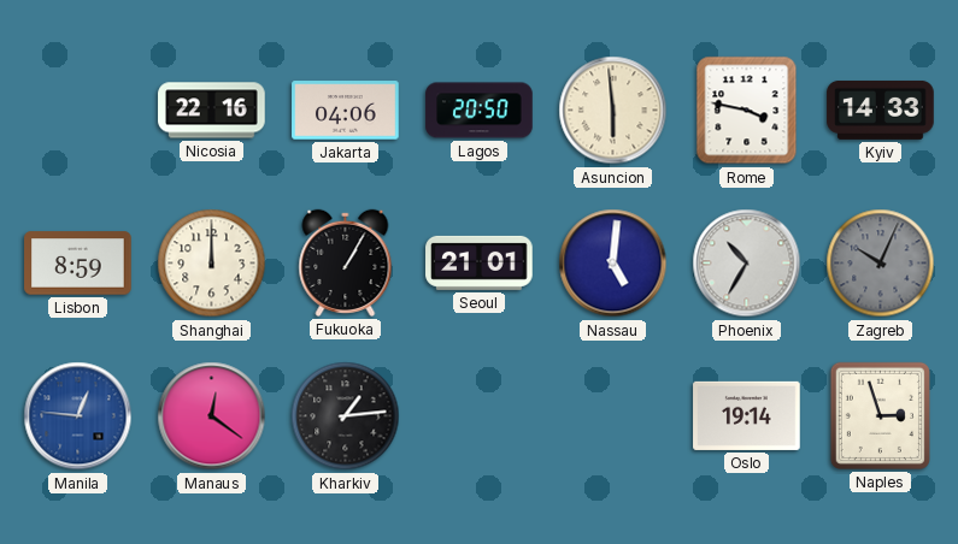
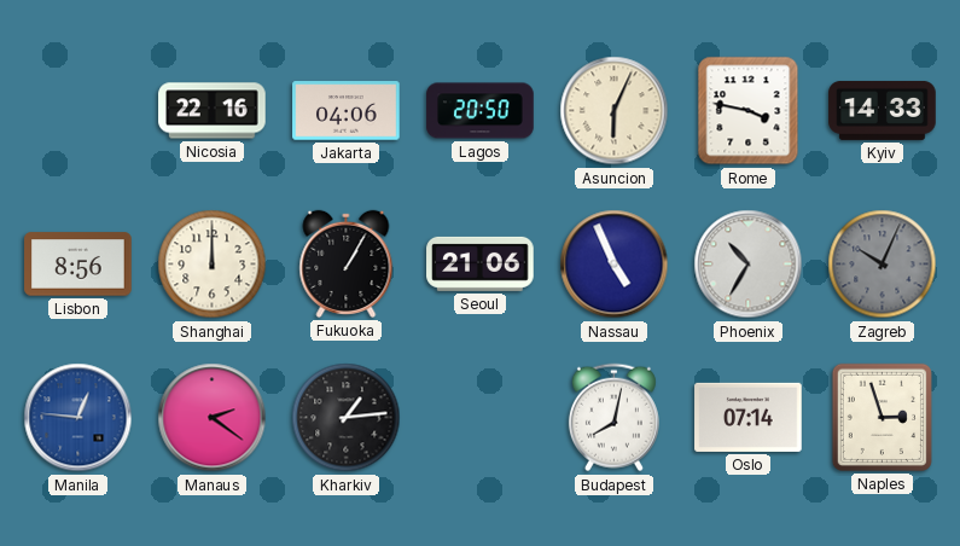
Asuncion: 5:59 -> 6:04 (615, 111)
Lisbon: 8:59 -> 8:56 (78, 265)
Seoul: 21:01 -> 21:06 (481, 263)
Nassau: 5:01 -> 4:56 (615, 265)
Manaus: 12:21 -> 2:21 (213, 418)
Budapest: none -> 8:02 (613, 418)
Oslo: 19:14 -> 07:14 (749, 417)
